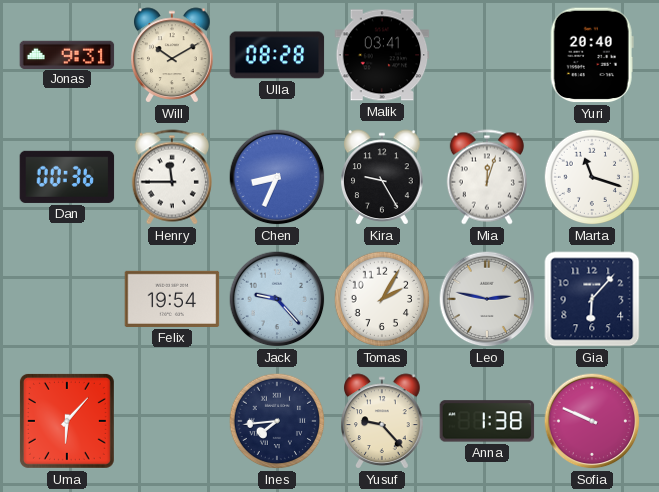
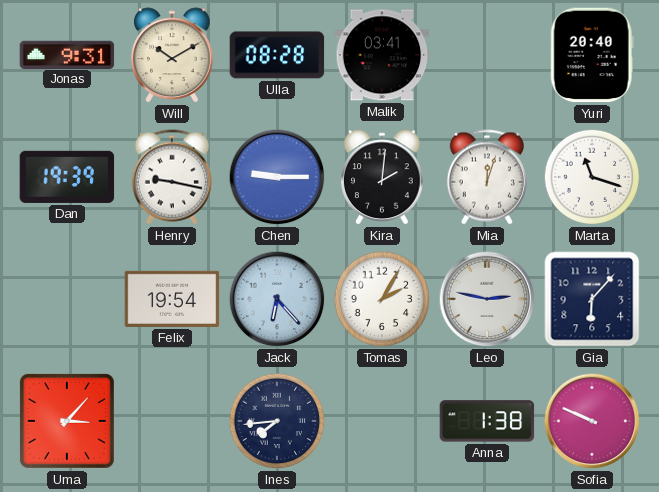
Dan: 00:36 -> 19:39 (67, 177)
Henry: 11:45 -> 9:17 (172, 177)
Chen: 8:34 -> 9:15 (277, 177)
Kira: 9:25 -> 2:01 (382, 177)
Jack: 9:23 -> 6:23 (277, 299)
Uma: 6:07 -> 3:07 (67, 421)
Yusuf: 9:23 -> none (382, 421)
